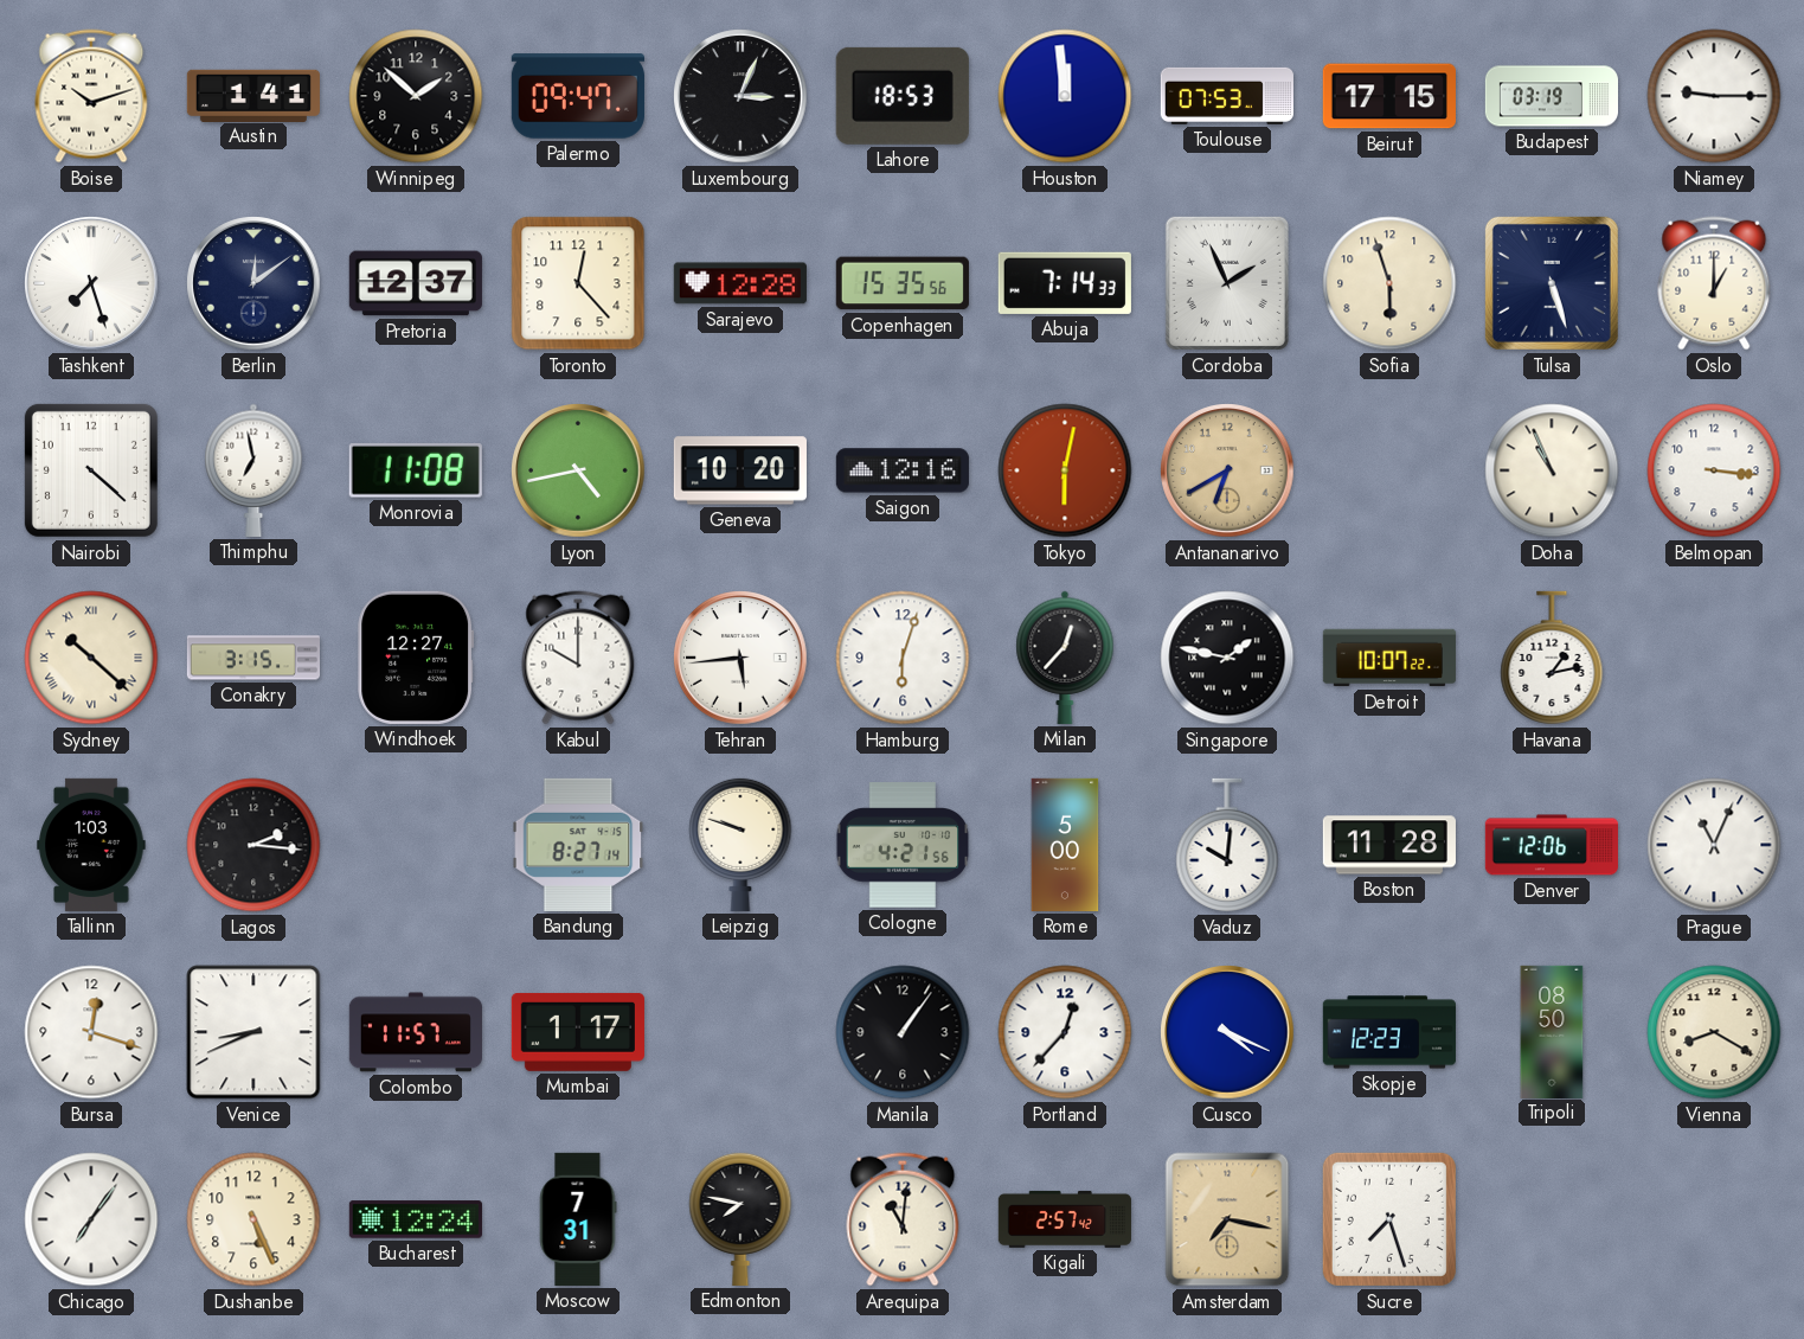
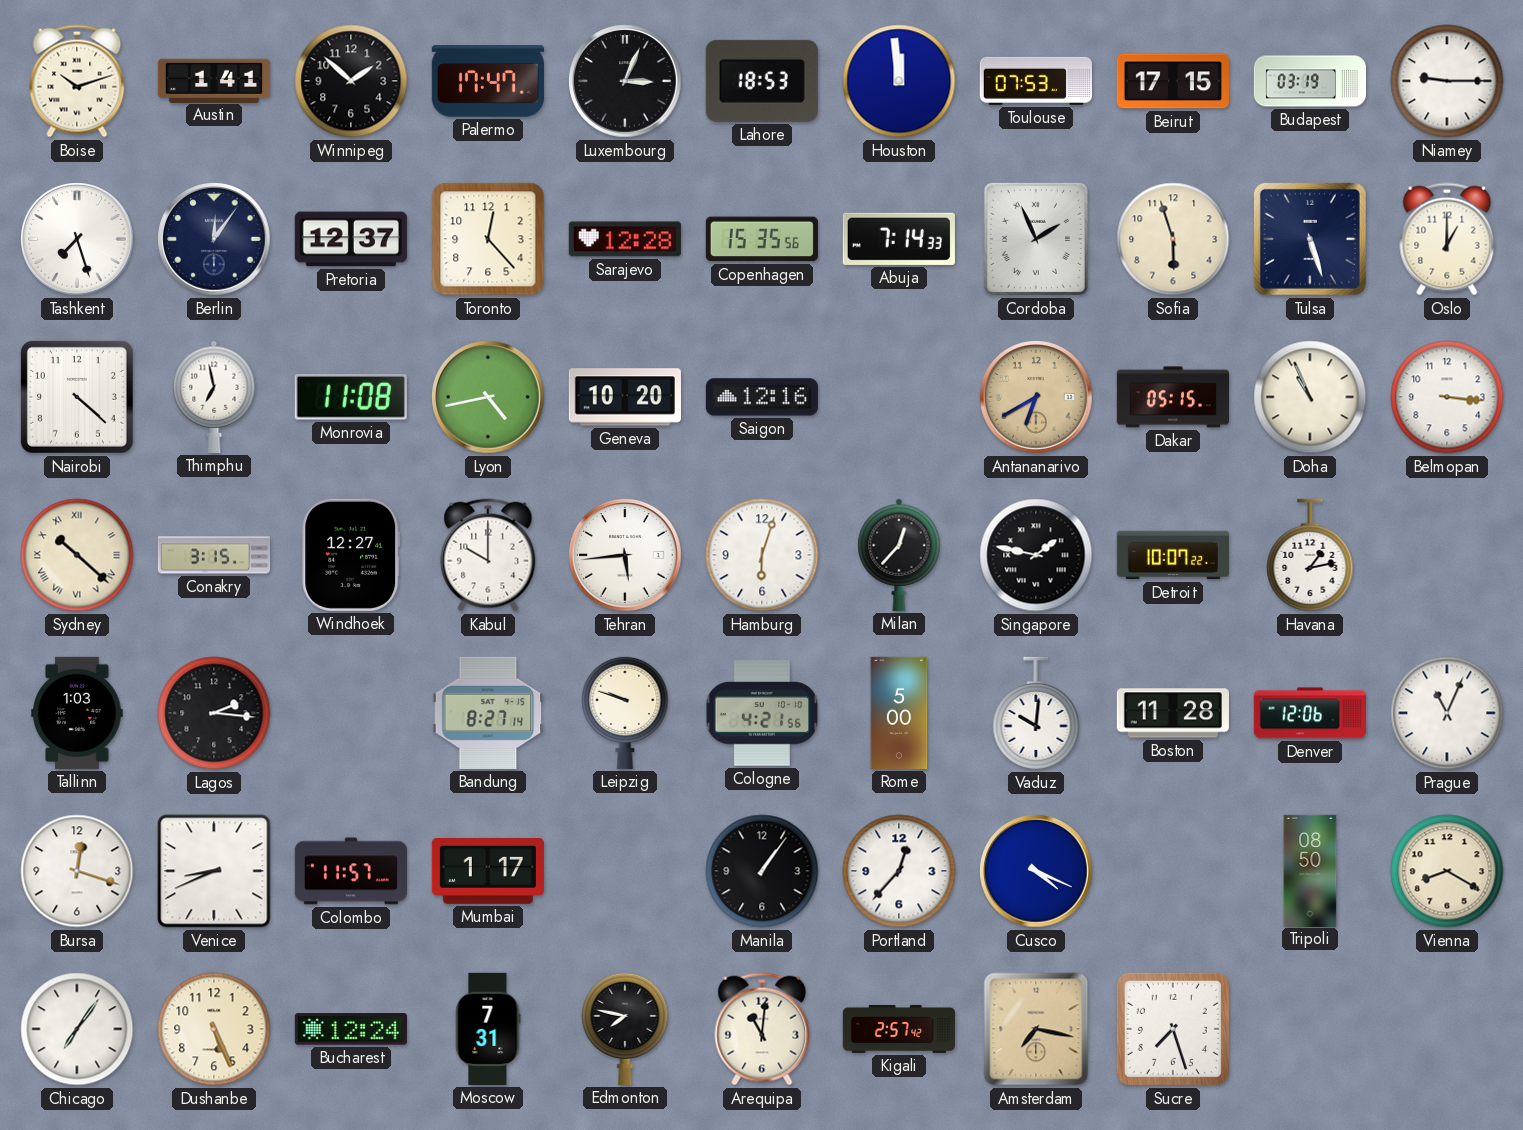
Palermo: 09:47 -> 17:47 (488, 81)
Berlin: 12:09 -> 12:06 (214, 239)
Tokyo: 6:02 -> none (1065, 470)
Dakar: none -> 05:15 (1173, 397)
Skopje: 12:23 -> none (1389, 1032)
